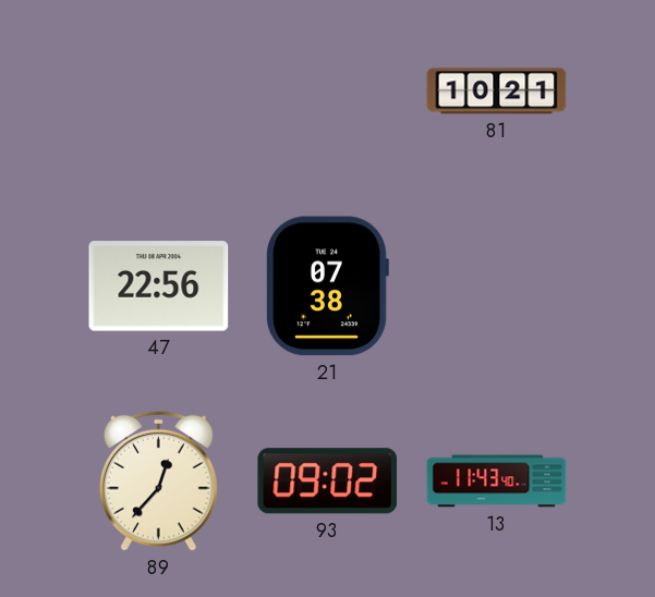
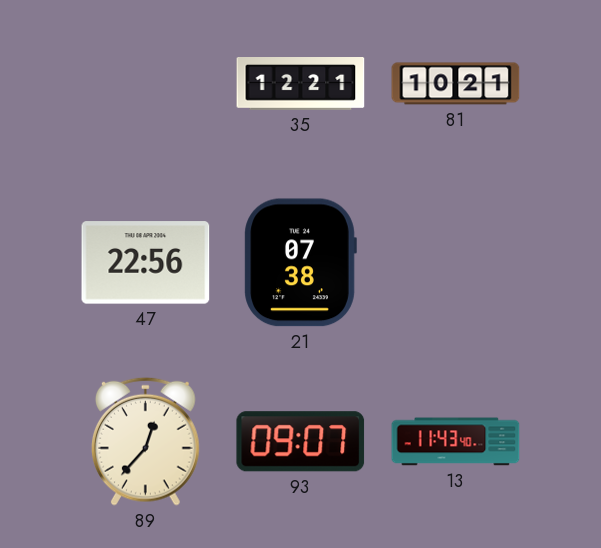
35: none -> 12:21 (301, 84)
93: 09:02 -> 09:07 (301, 442)
